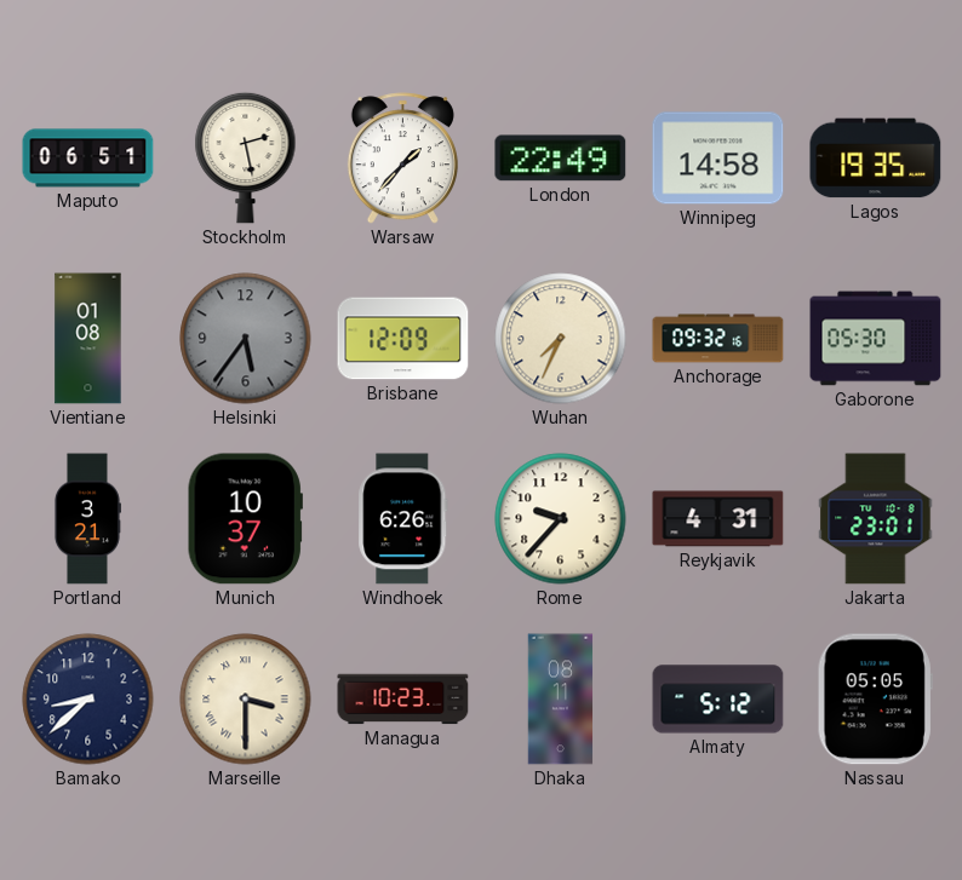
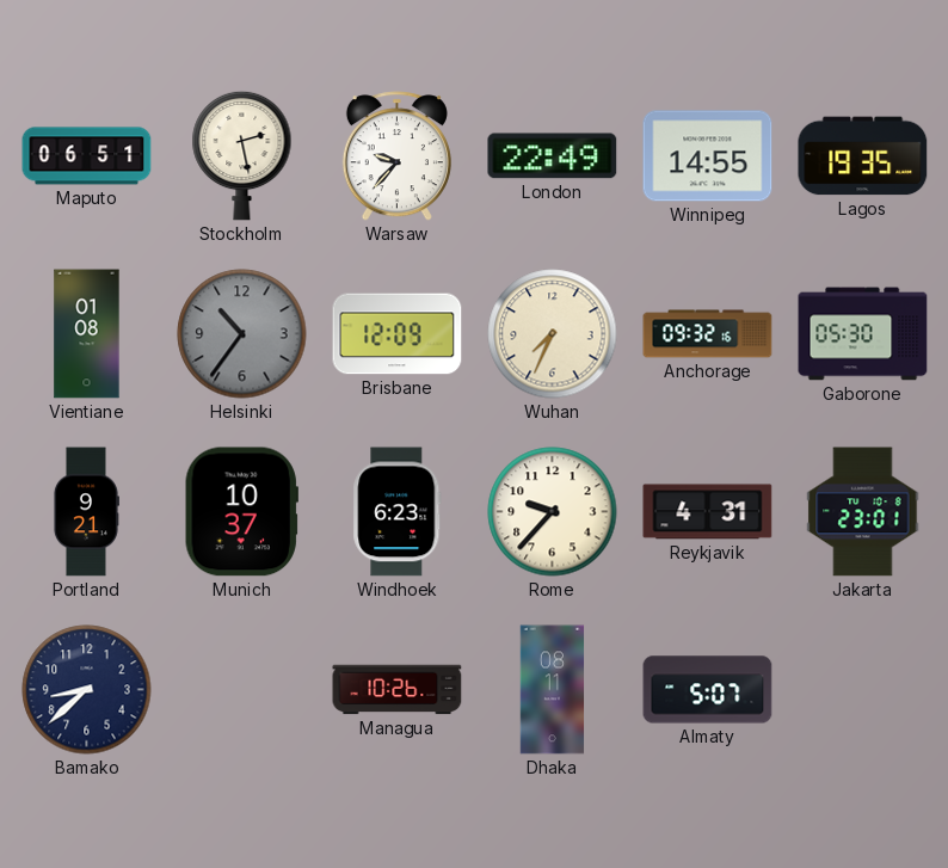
Warsaw: 1:37 -> 9:37 (396, 156)
Winnipeg: 14:58 -> 14:55 (708, 156)
Helsinki: 5:36 -> 10:36 (242, 334)
Portland: 3:21 -> 9:21 (86, 512)
Windhoek: 6:26 -> 6:23 (398, 512)
Marseille: 3:30 -> none (246, 700)
Managua: 10:23 -> 10:26 (398, 690)
Almaty: 5:12 -> 5:07 (708, 690)
Nassau: 05:05 -> none (875, 700)
